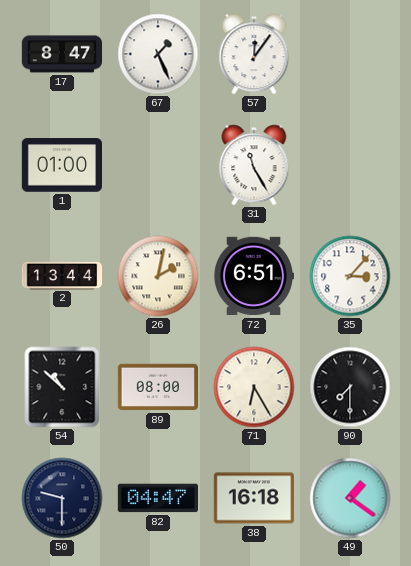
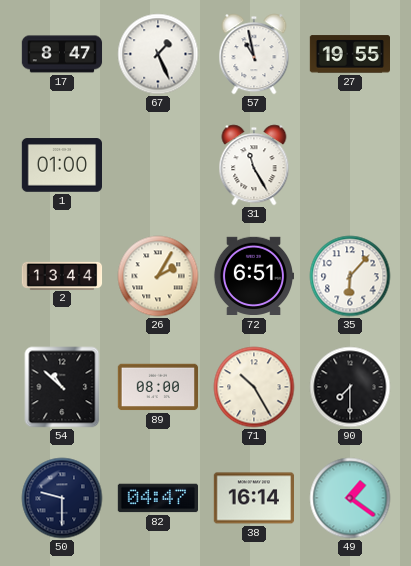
57: 12:06 -> 10:58 (254, 54)
27: none -> 19:55 (349, 54)
26: 2:02 -> 2:05 (158, 276)
35: 3:07 -> 6:07 (350, 276)
71: 6:25 -> 10:25 (254, 387)
38: 16:18 -> 16:14 (253, 498)
